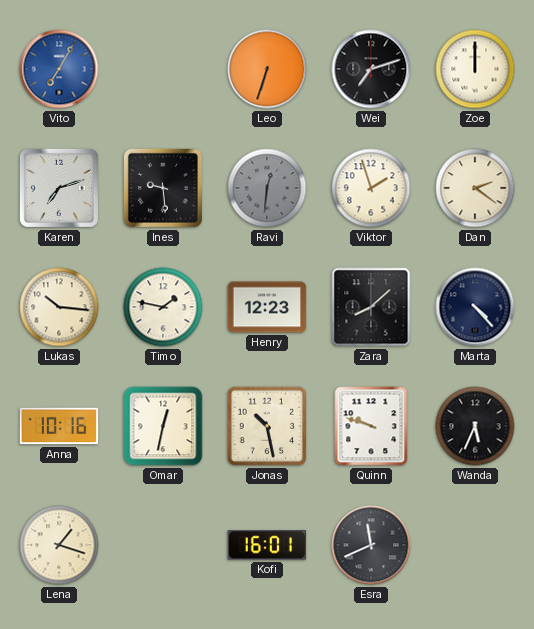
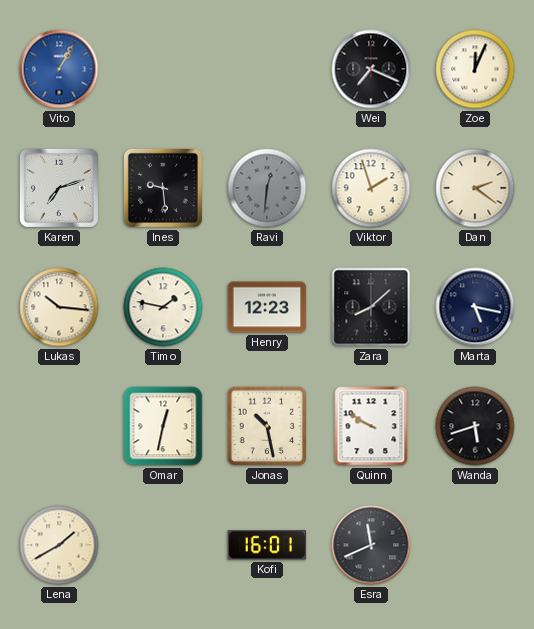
Vito: 7:05 -> 1:05 (59, 69)
Leo: 6:33 -> none (267, 69)
Wei: 7:12 -> 7:19 (371, 69)
Zoe: 12:00 -> 12:04 (475, 69)
Marta: 4:23 -> 5:17 (475, 307)
Anna: 10:16 -> none (59, 426)
Quinn: 9:48 -> 9:50 (371, 426)
Wanda: 5:34 -> 5:42 (475, 426)
Lena: 1:18 -> 1:40 (59, 545)
